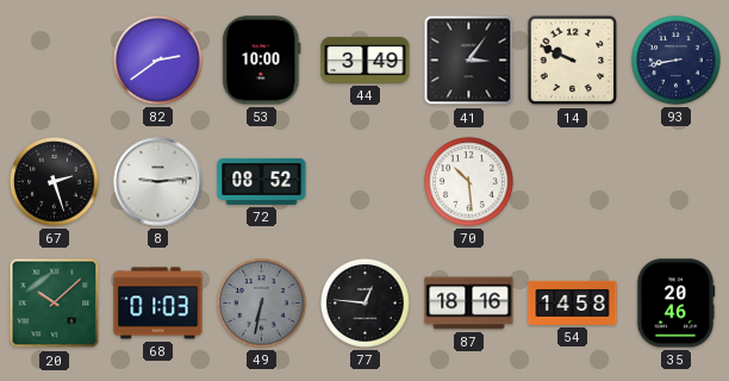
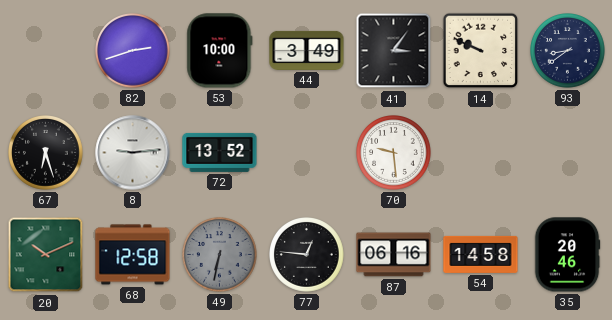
82: 2:39 -> 2:42 (133, 51)
93: 8:43 -> 8:39 (568, 51)
67: 2:27 -> 6:27 (46, 153)
72: 08:52 -> 13:52 (220, 152)
70: 10:29 -> 9:29 (394, 153)
20: 10:08 -> 10:11 (46, 255)
68: 01:03 -> 12:58 (133, 255)
87: 18:16 -> 06:16 (394, 255)
